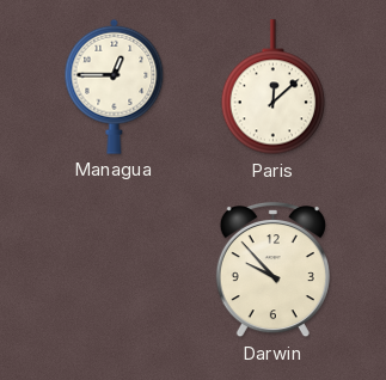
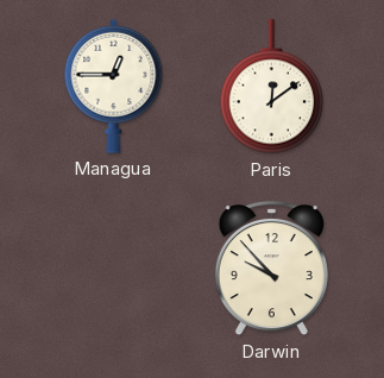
Paris: 12:08 -> 12:09 (272, 87)
